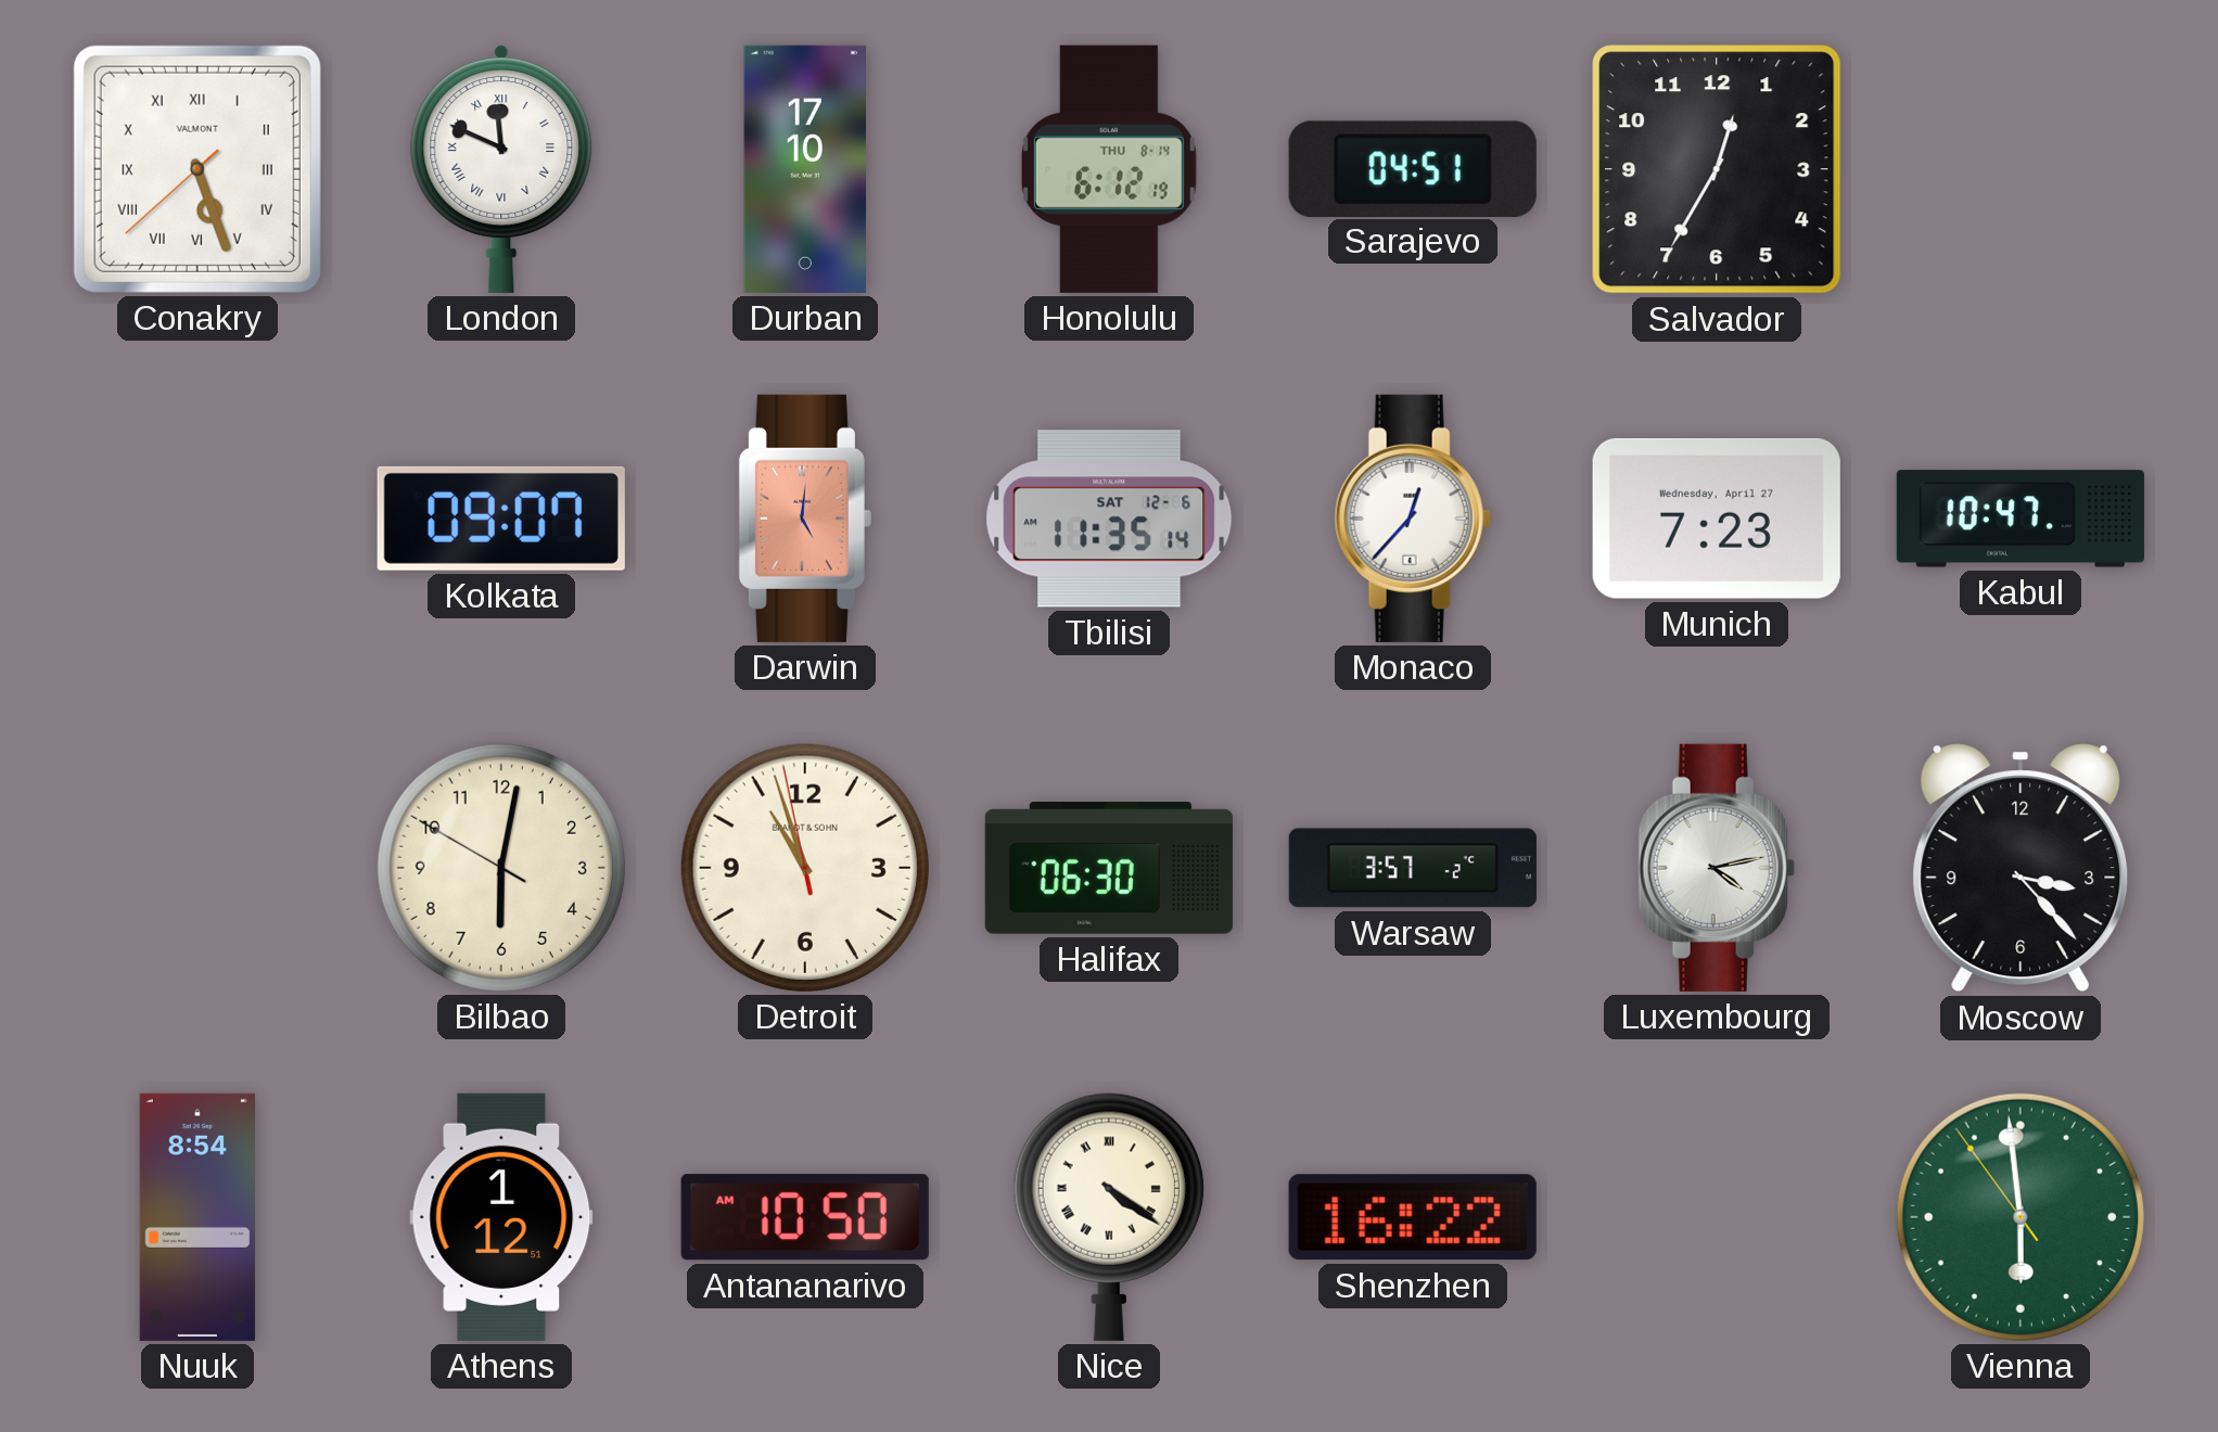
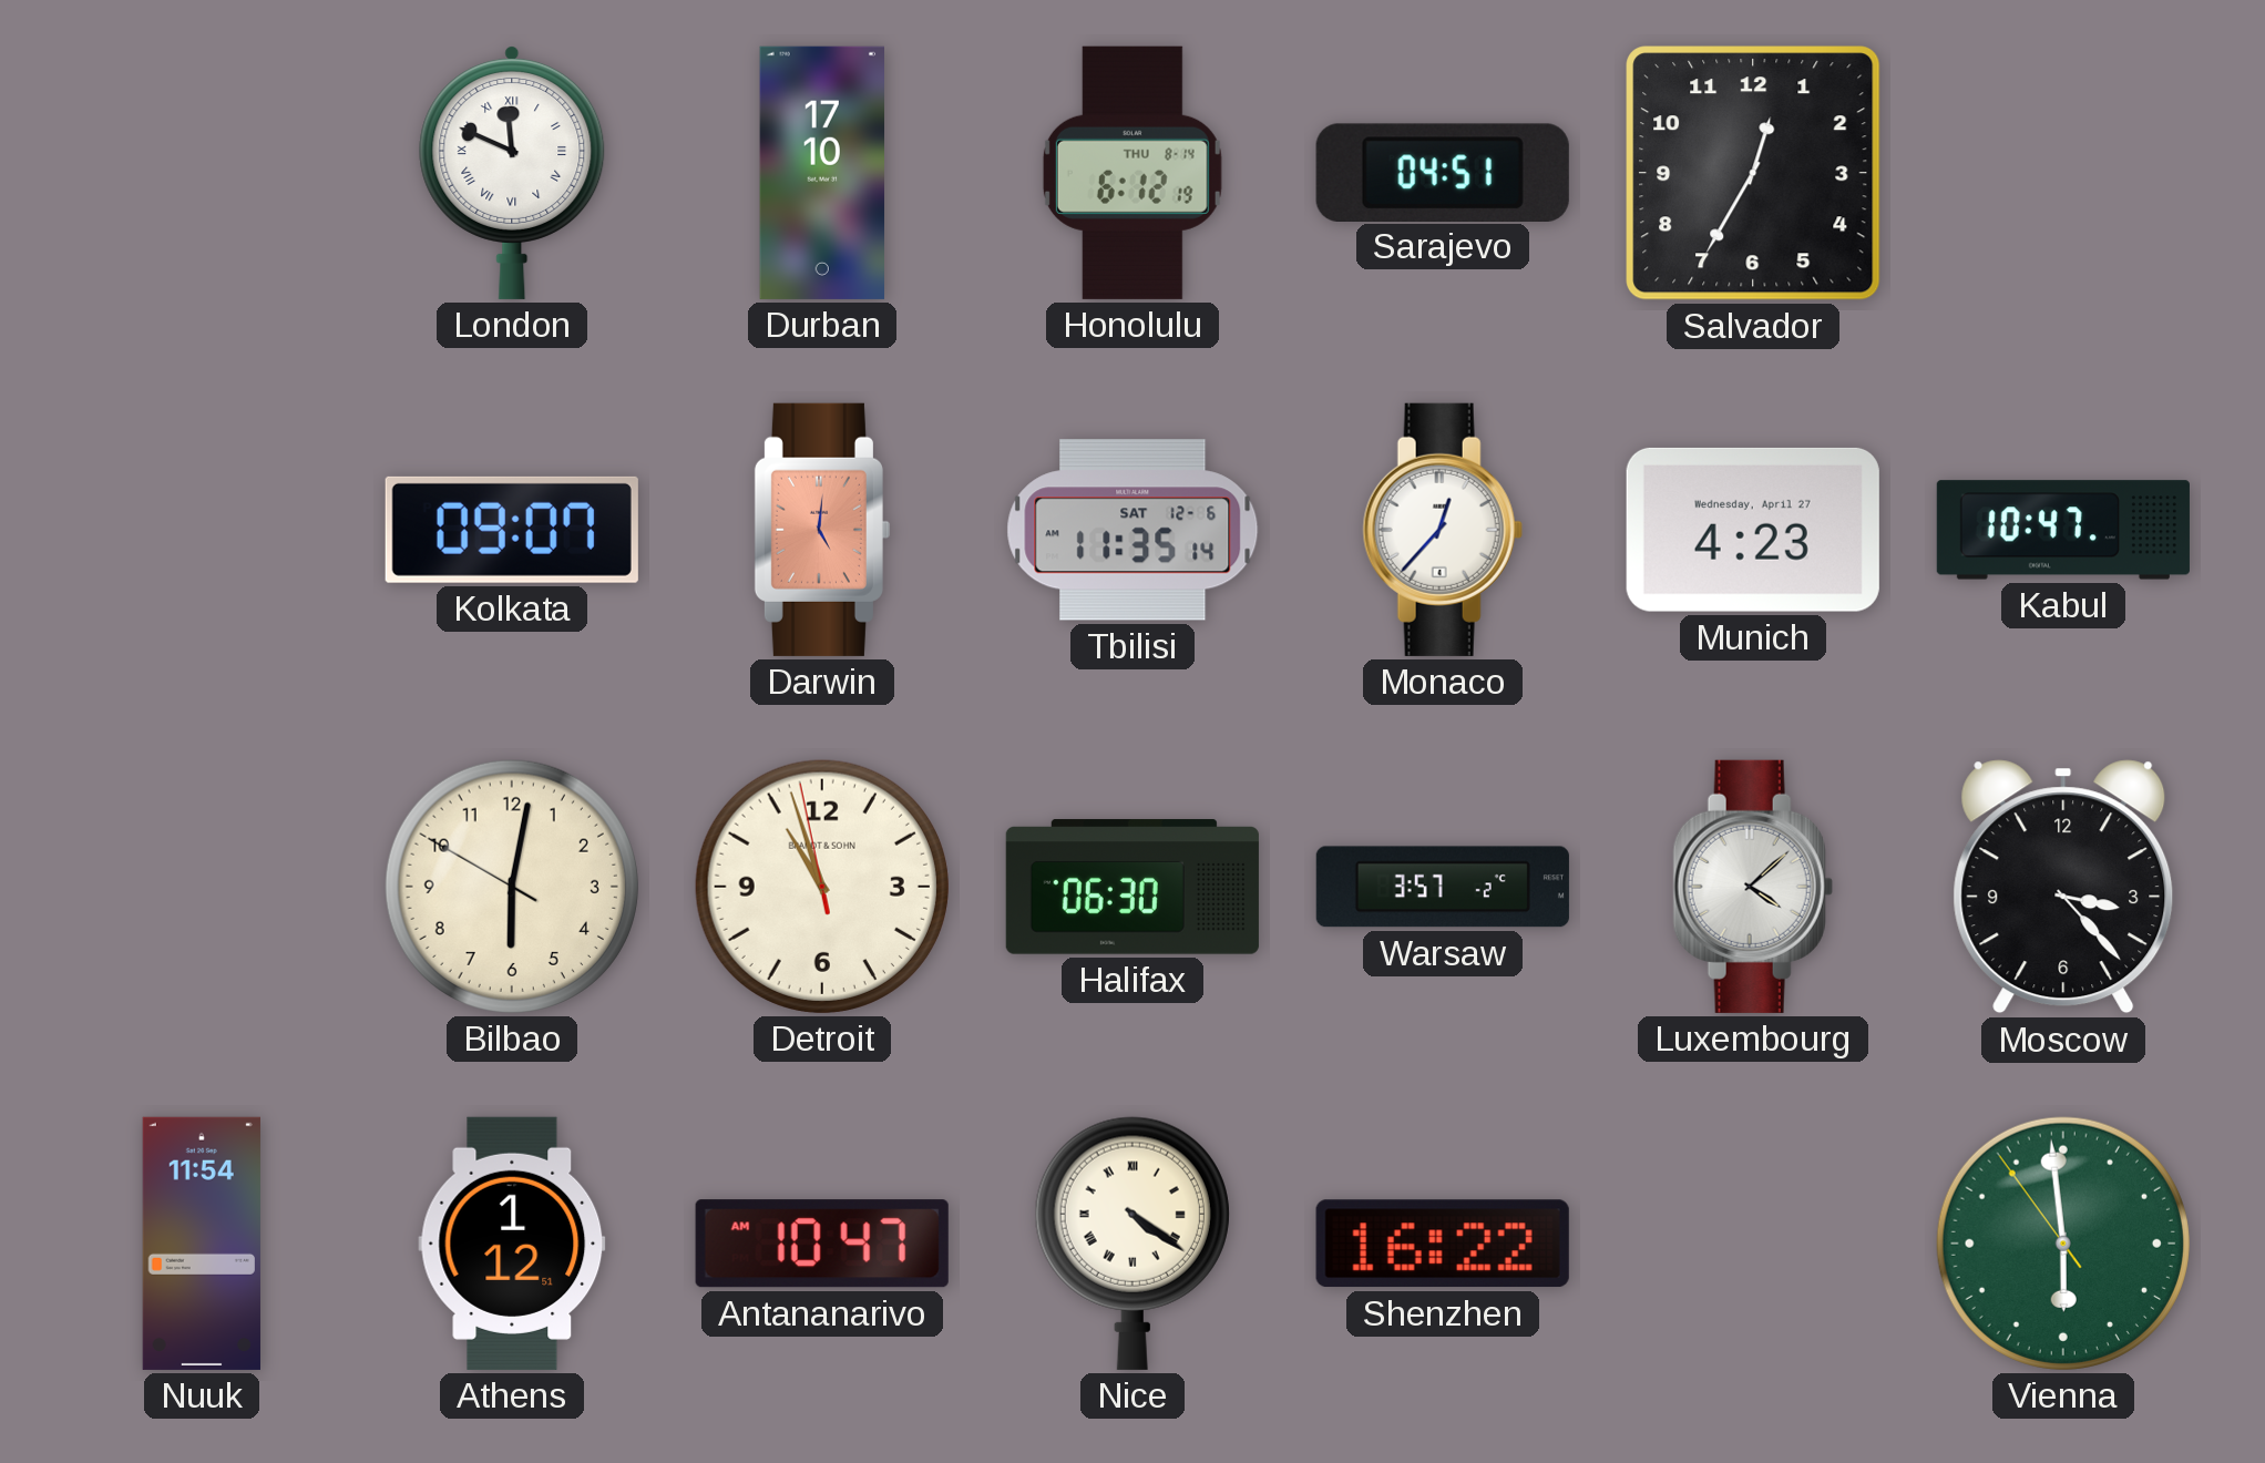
Conakry: 5:26 -> none (197, 169)
Munich: 7:23 -> 4:23 (1753, 530)
Luxembourg: 4:13 -> 4:08 (1753, 887)
Nuuk: 8:54 -> 11:54 (202, 1244)
Antananarivo: 10:50 -> 10:47 (822, 1244)
